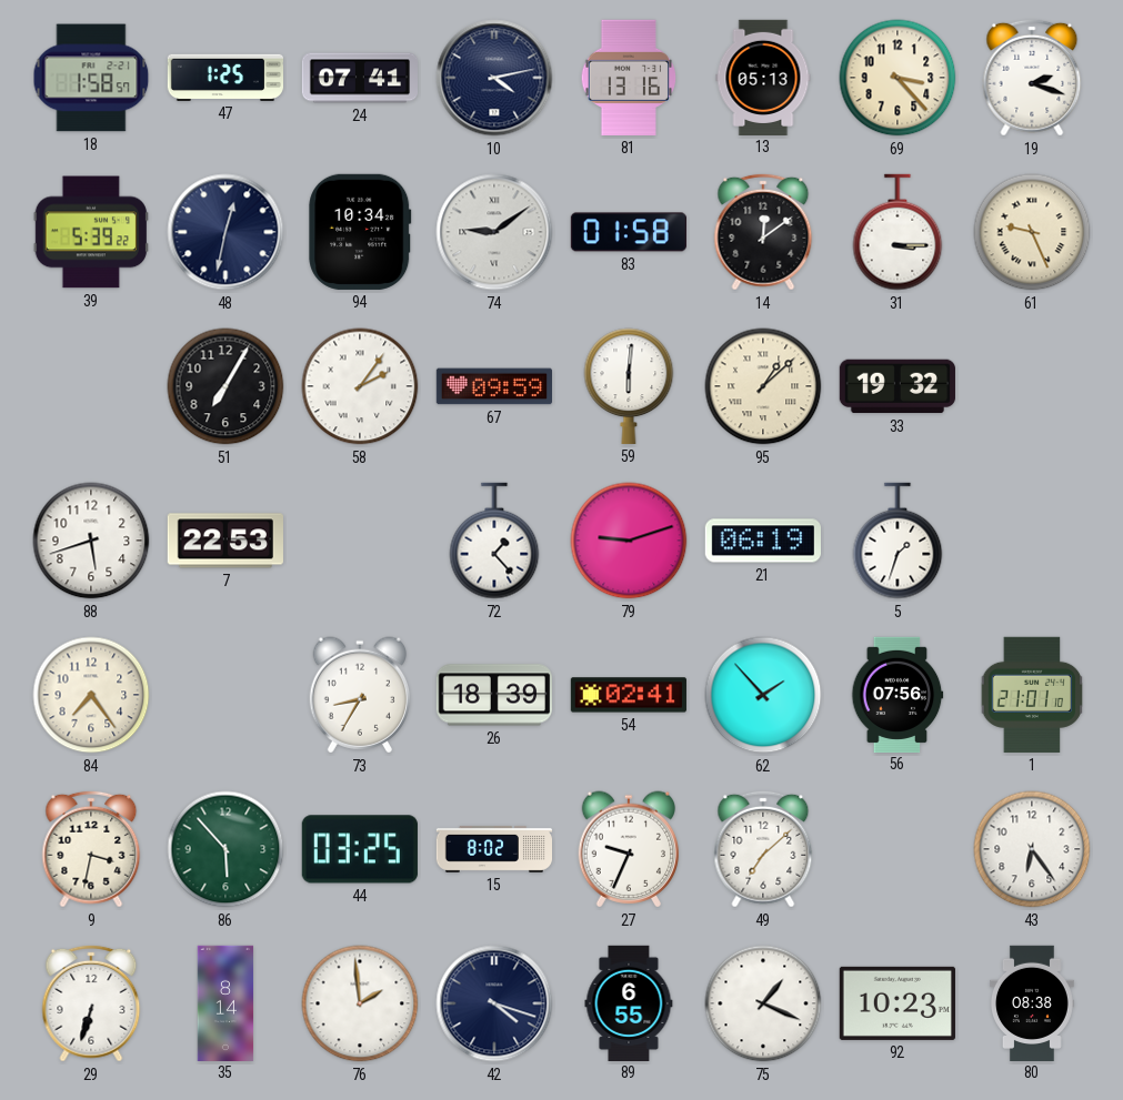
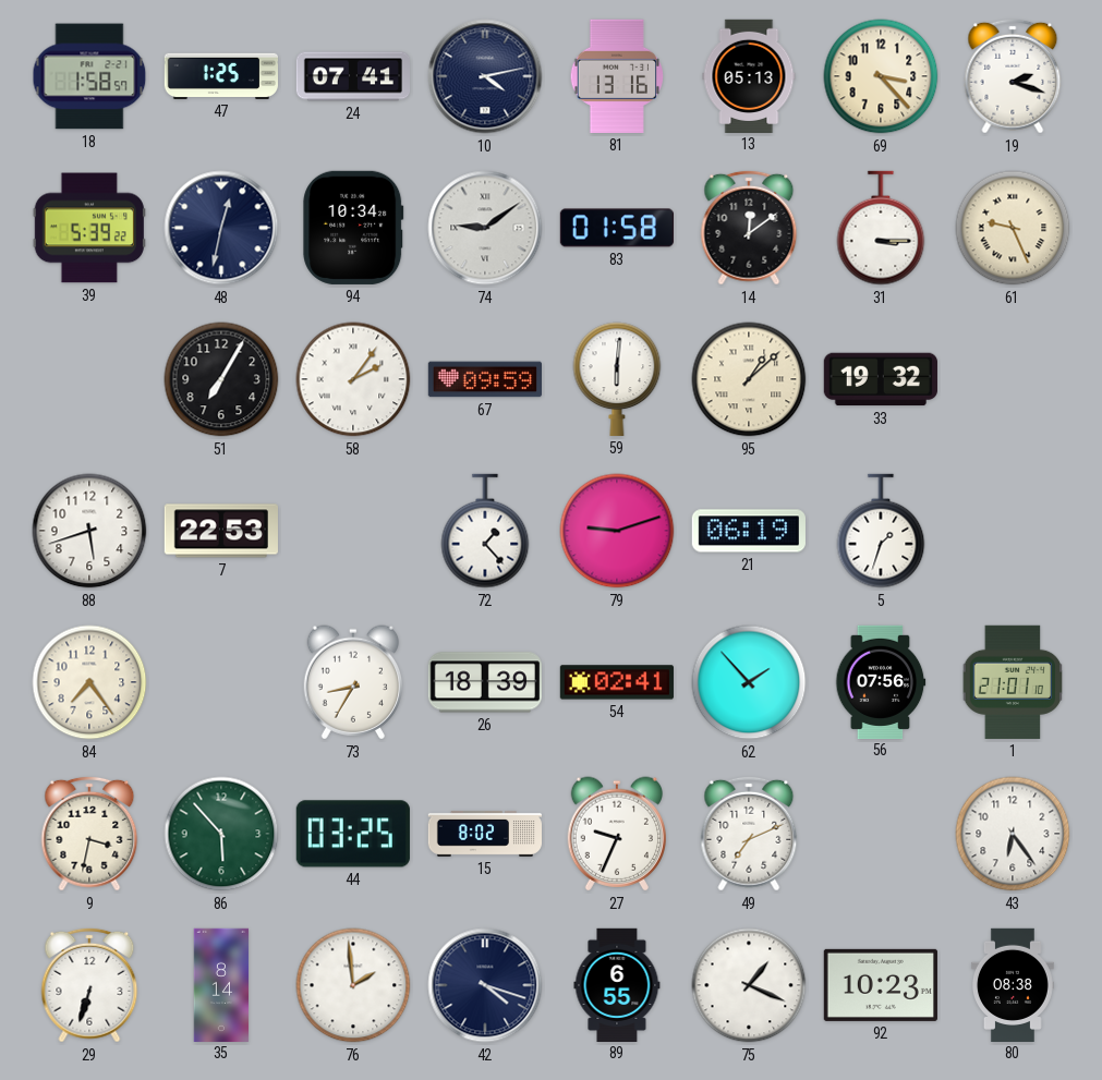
49: 7:08 -> 7:11 (749, 834)
